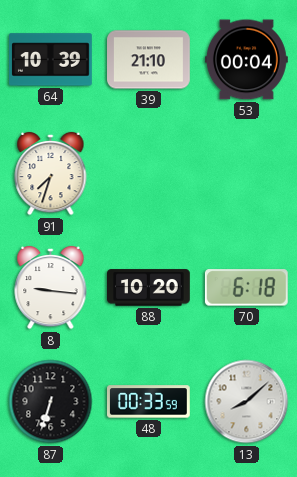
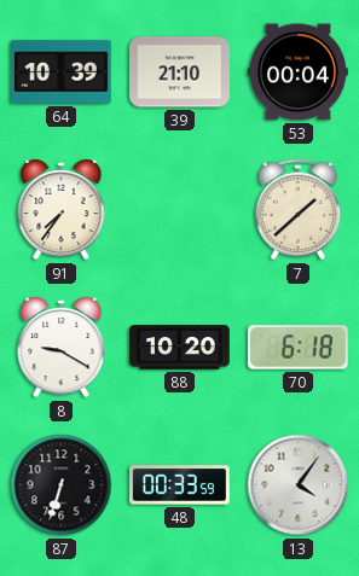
91: 7:33 -> 7:36 (62, 210)
7: none -> 1:38 (299, 210)
8: 9:16 -> 9:20 (62, 348)
13: 8:08 -> 4:06 (299, 485)
